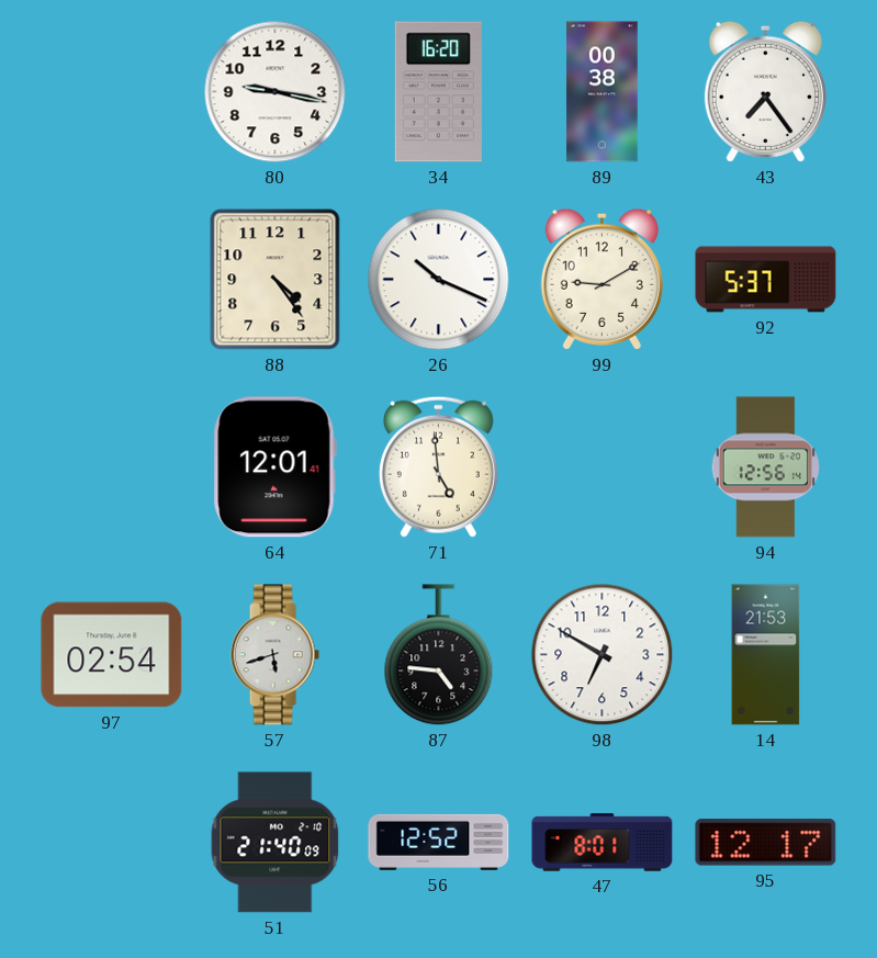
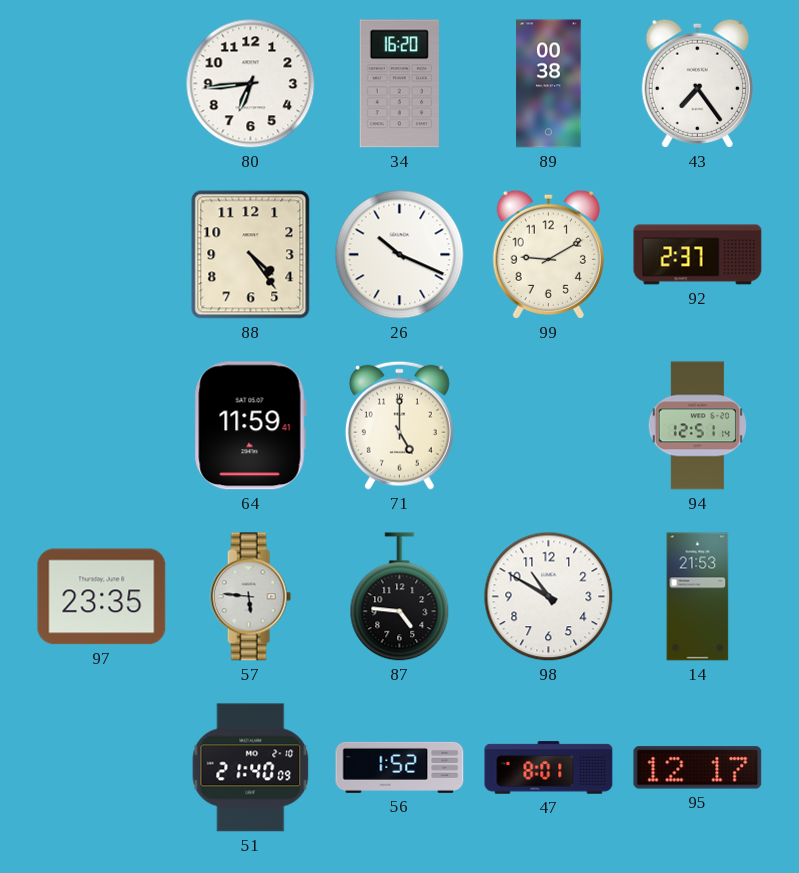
80: 9:17 -> 6:44 (251, 84)
92: 5:37 -> 2:37 (698, 255)
64: 12:01 -> 11:59 (250, 426)
71: 4:59 -> 5:00 (399, 425)
94: 12:56 -> 12:51 (697, 426)
97: 02:54 -> 23:35 (102, 597)
57: 5:42 -> 5:46 (250, 597)
98: 6:50 -> 10:50 (549, 597)
56: 12:52 -> 1:52 (400, 767)
